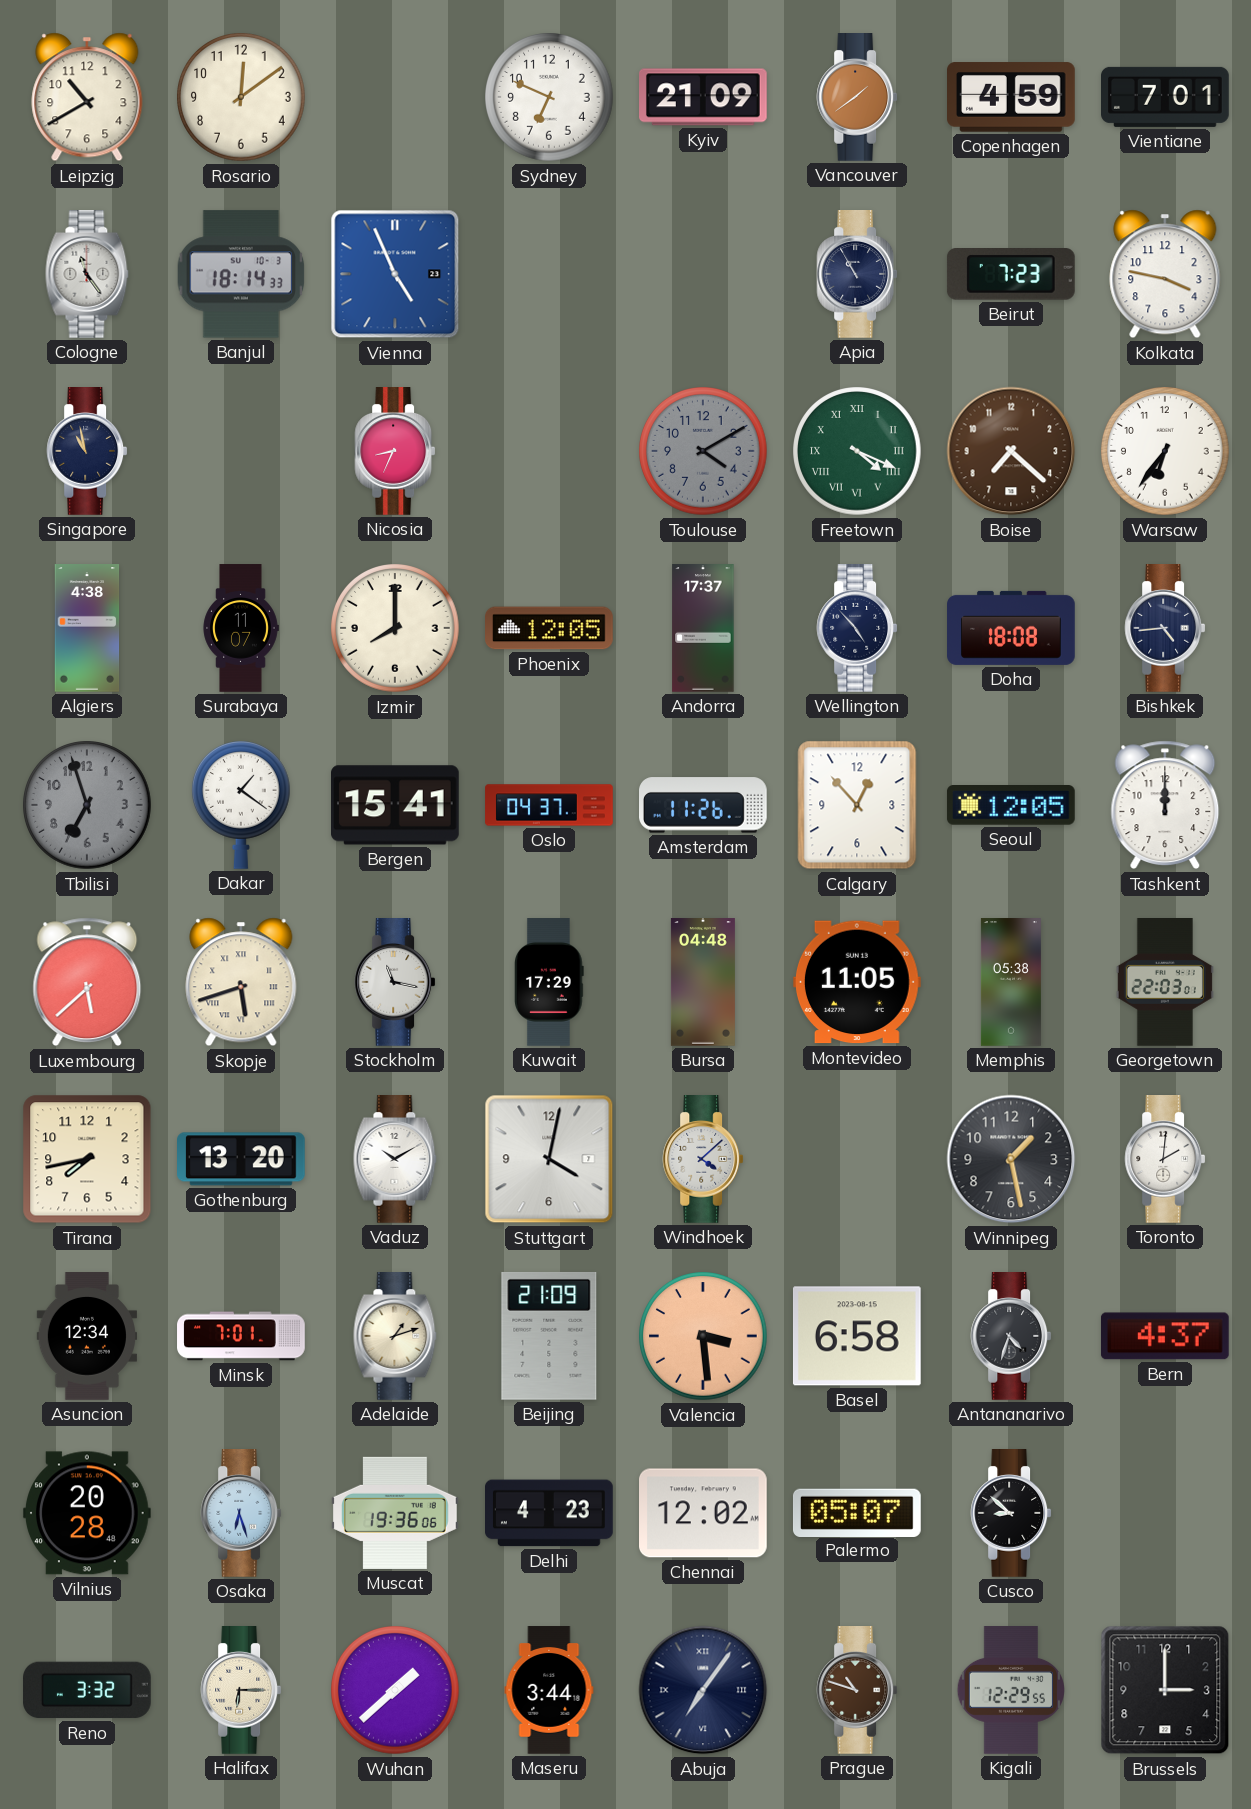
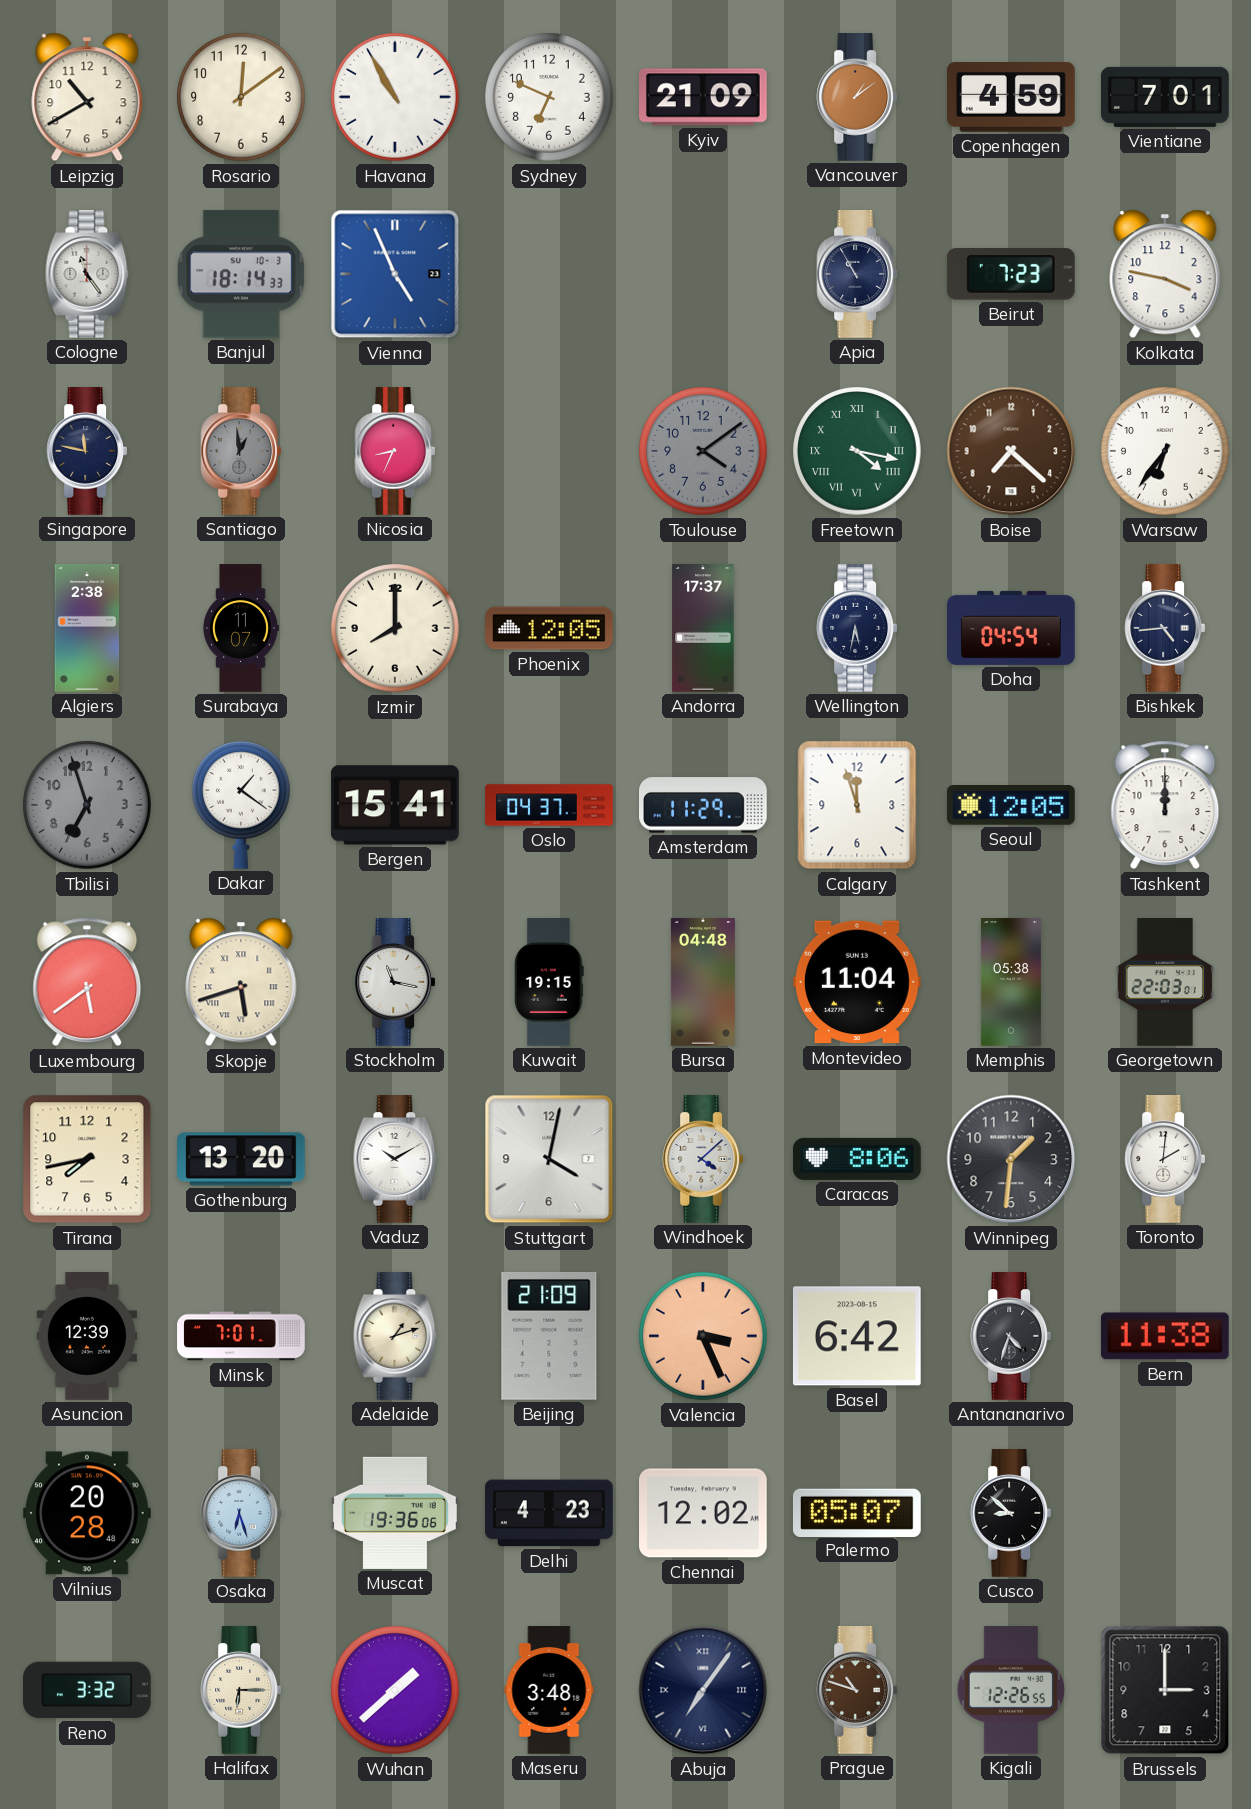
Havana: none -> 10:55 (395, 97)
Vancouver: 1:39 -> 1:09 (857, 98)
Singapore: 10:58 -> 11:47 (87, 452)
Santiago: none -> 12:59 (241, 452)
Toulouse: 4:10 -> 4:09 (703, 451)
Freetown: 4:19 -> 4:17 (857, 451)
Algiers: 4:38 -> 2:38 (87, 628)
Wellington: 4:53 -> 5:32 (857, 629)
Doha: 18:08 -> 04:54 (1011, 628)
Amsterdam: 11:26 -> 11:29 (704, 805)
Calgary: 12:53 -> 11:57 (857, 805)
Luxembourg: 5:38 -> 5:39 (87, 982)
Kuwait: 17:29 -> 19:15 (550, 982)
Montevideo: 11:05 -> 11:04 (857, 982)
Caracas: none -> 8:06 (858, 1159)
Winnipeg: 1:28 -> 1:31 (1011, 1159)
Asuncion: 12:34 -> 12:39 (86, 1336)
Valencia: 3:29 -> 3:26 (703, 1336)
Basel: 6:58 -> 6:42 (857, 1336)
Bern: 4:37 -> 11:38 (1165, 1336)
Maseru: 3:44 -> 3:48 (549, 1690)
Kigali: 12:29 -> 12:26 (1011, 1690)
